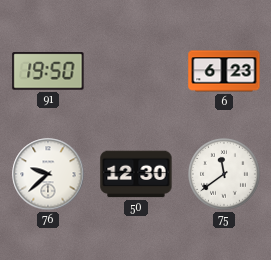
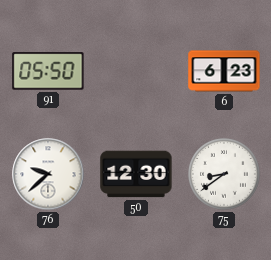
91: 19:50 -> 05:50 (48, 71)
75: 11:39 -> 8:39 (225, 175)
